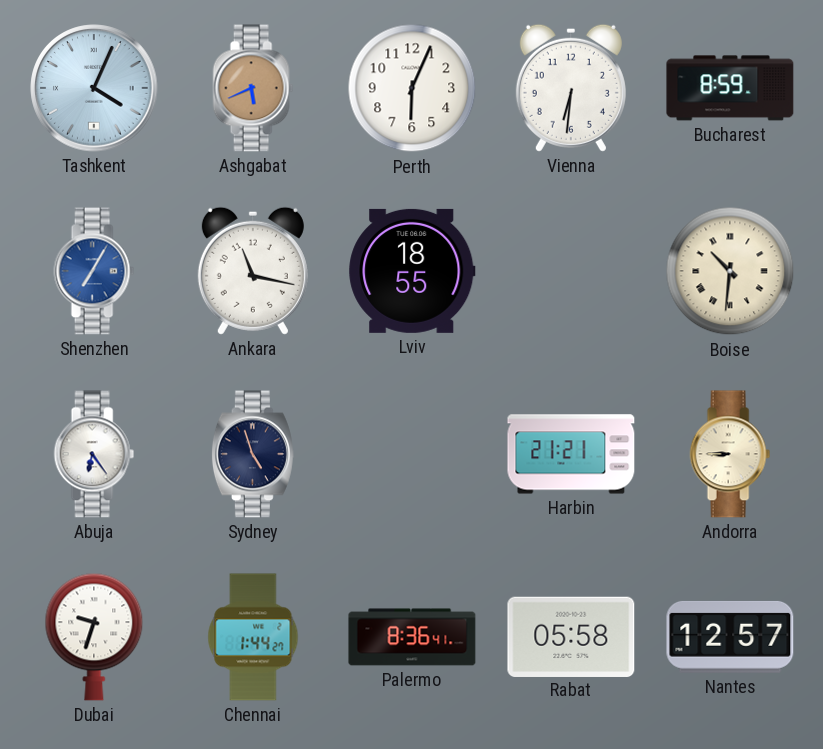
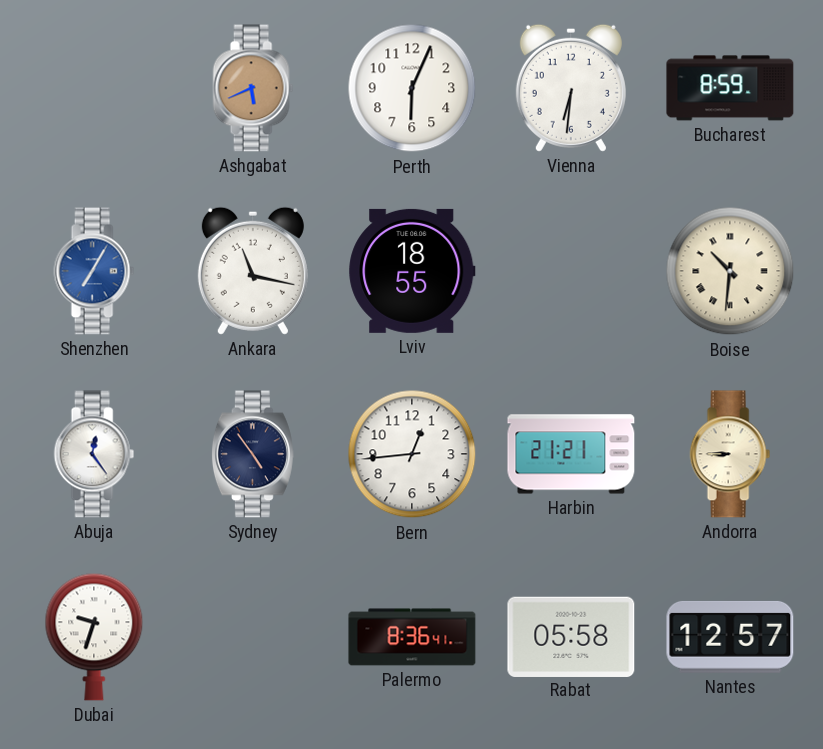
Tashkent: 4:04 -> none (94, 88)
Abuja: 6:24 -> 12:24 (94, 454)
Sydney: 4:57 -> 4:54 (253, 454)
Bern: none -> 12:44 (412, 454)
Chennai: 1:44 -> none (253, 637)
